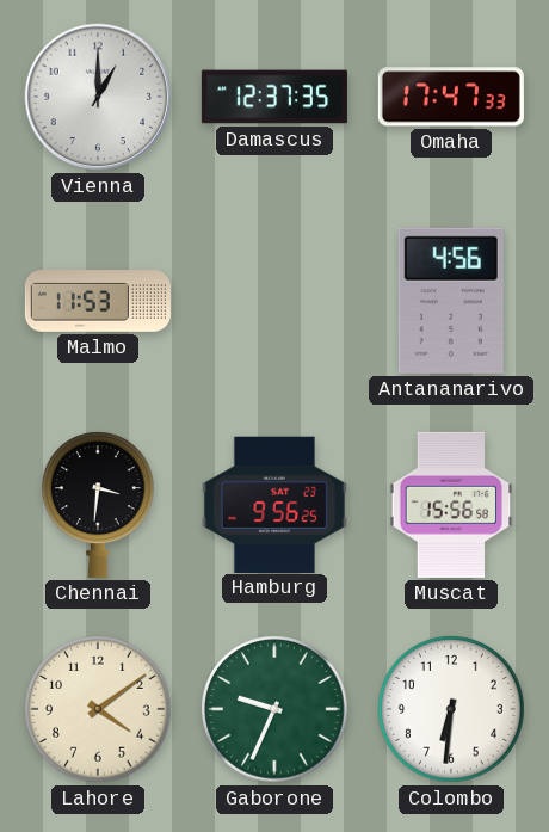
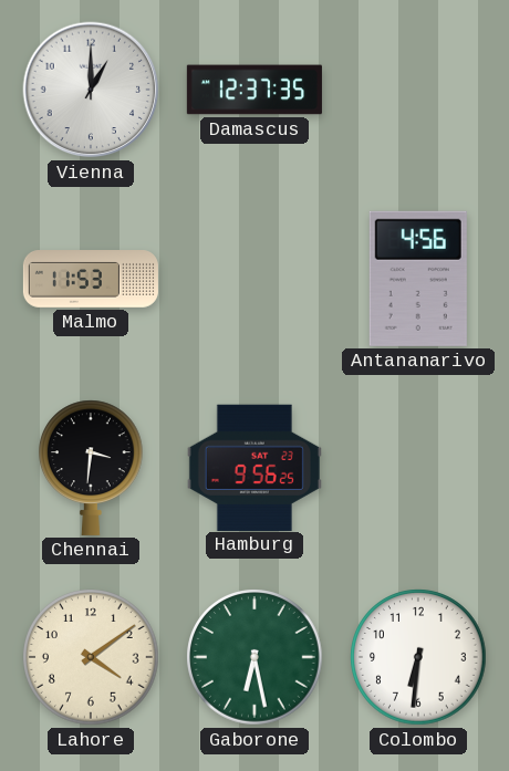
Omaha: 17:47 -> none (451, 97)
Muscat: 15:56 -> none (451, 505)
Gaborone: 9:34 -> 6:28 (254, 657)
